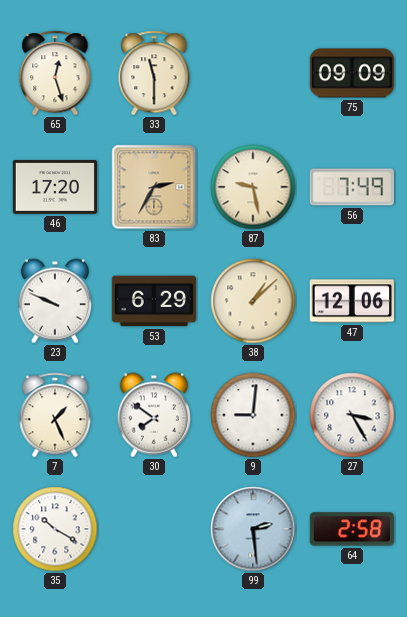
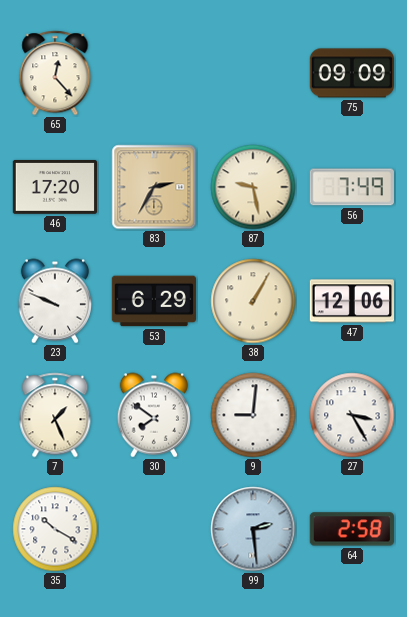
65: 12:27 -> 12:23 (55, 73)
33: 11:30 -> none (154, 73)
38: 1:08 -> 1:05 (253, 301)
